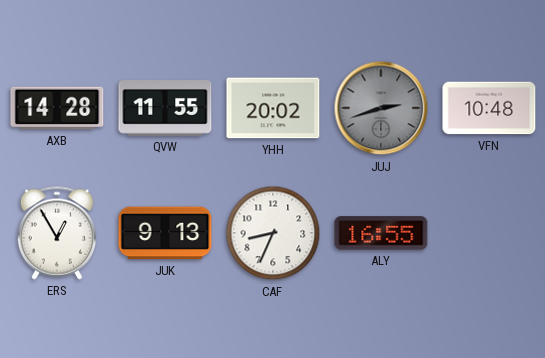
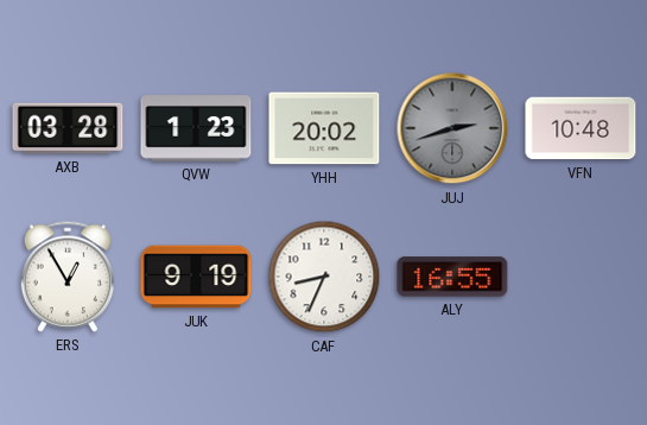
AXB: 14:28 -> 03:28 (68, 128)
QVW: 11:55 -> 1:23 (196, 128)
JUK: 9:13 -> 9:19 (196, 277)
